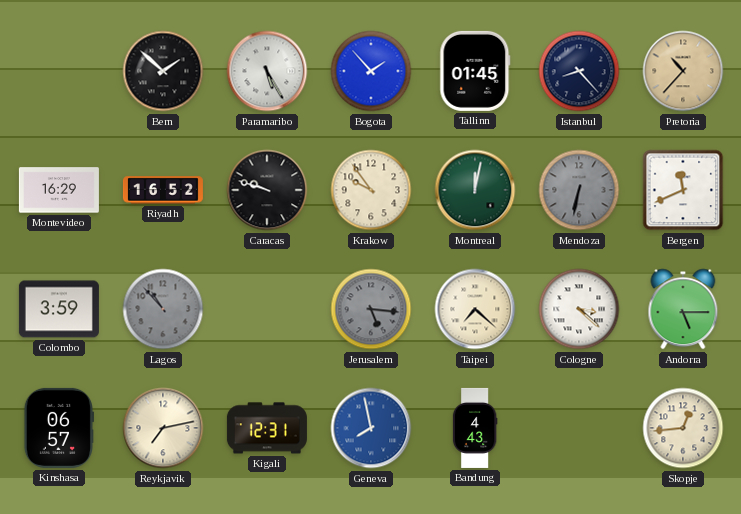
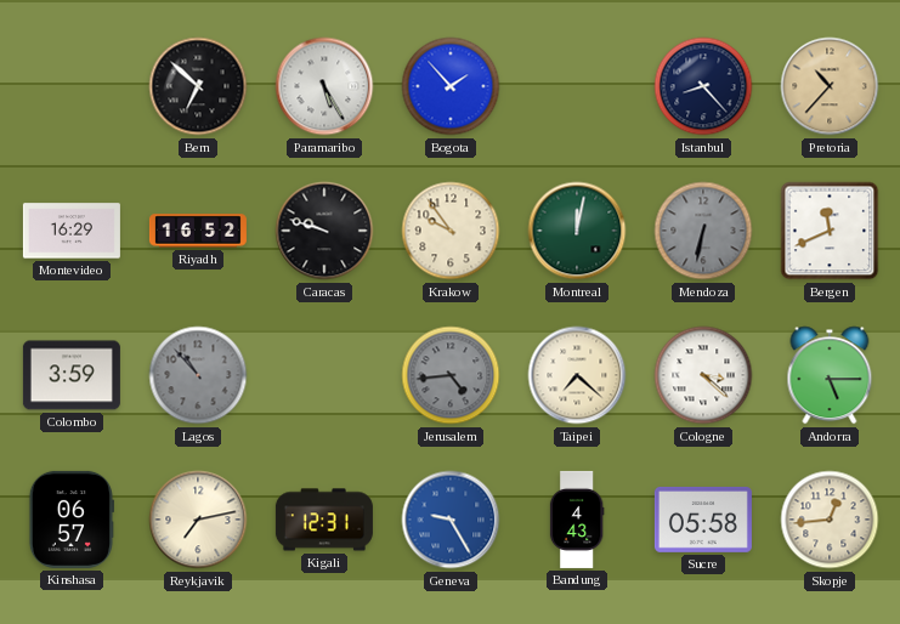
Bern: 1:52 -> 6:52 (198, 86)
Tallinn: 01:45 -> none (475, 71)
Jerusalem: 5:16 -> 4:44 (451, 375)
Geneva: 7:58 -> 9:25 (451, 520)
Sucre: none -> 05:58 (703, 520)
